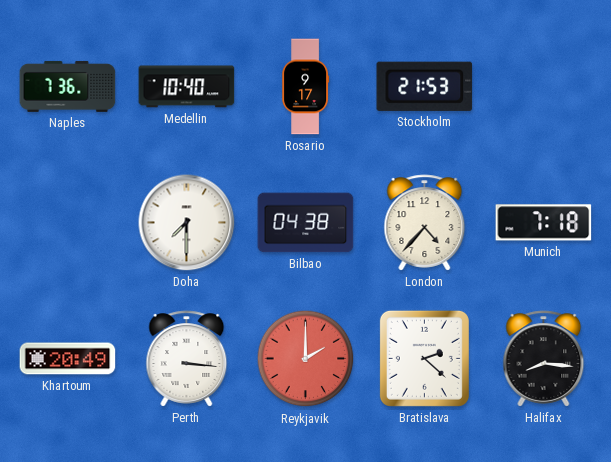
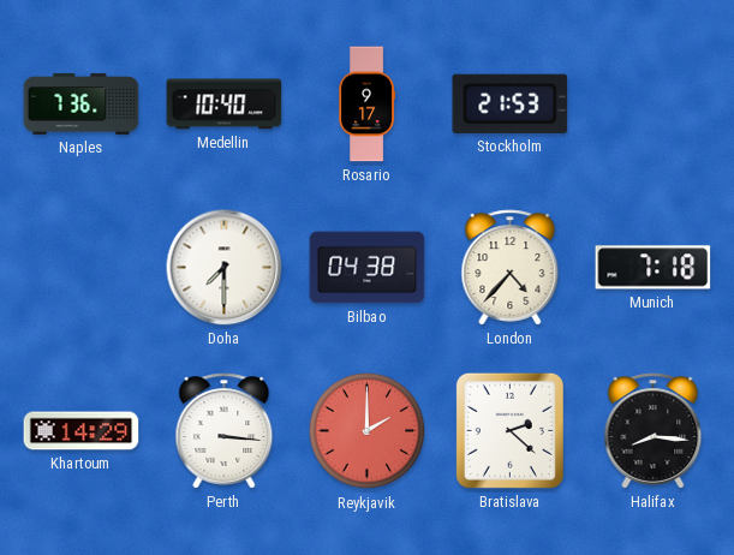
Khartoum: 20:49 -> 14:29 (82, 431)
